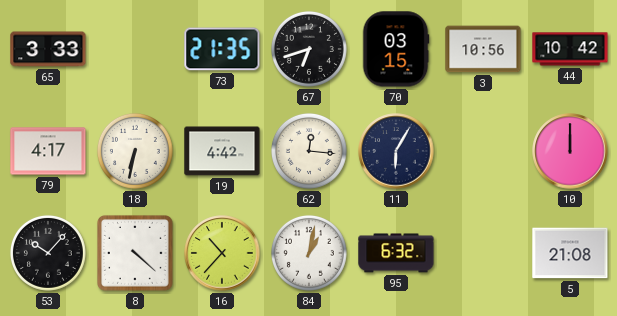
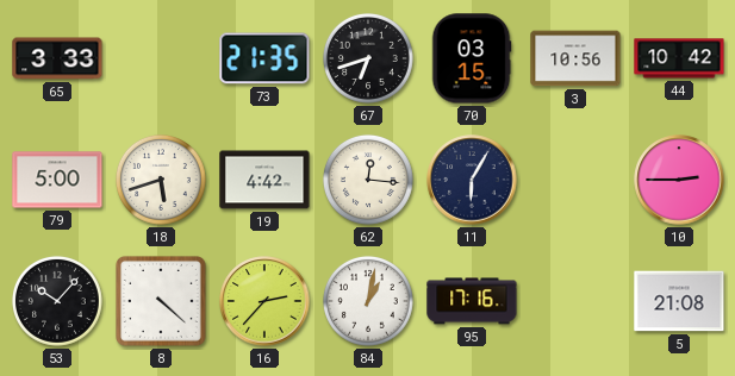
79: 4:17 -> 5:00 (57, 180)
18: 6:32 -> 5:42 (161, 180)
10: 12:00 -> 2:45 (679, 180)
16: 10:37 -> 2:37 (264, 301)
95: 6:32 -> 17:16 (472, 301)
